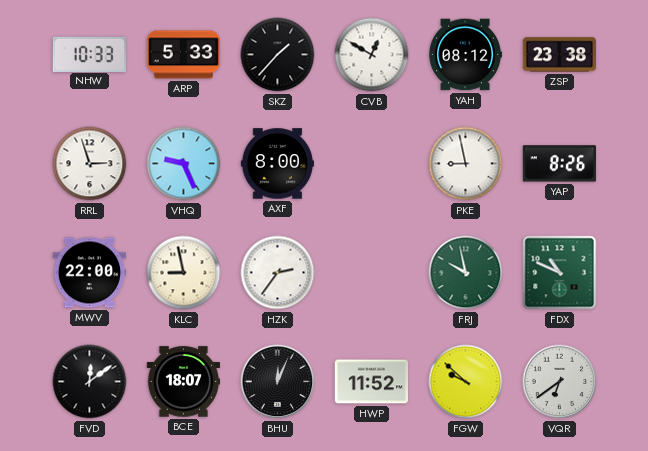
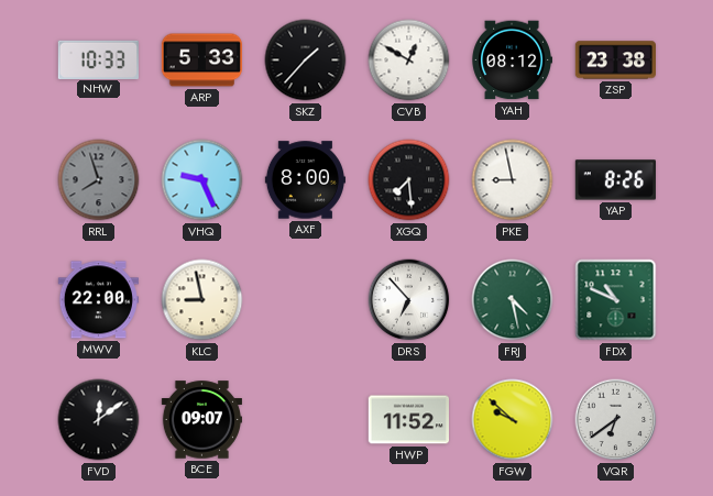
RRL: 2:57 -> 7:57 (99, 180)
RRL dial: white -> grey (99, 180)
XGQ: none -> 7:29 (409, 180)
HZK: 2:36 -> none (278, 273)
DRS: none -> 6:53 (409, 300)
FRJ: 9:58 -> 4:28 (513, 300)
BCE: 18:07 -> 09:07 (201, 420)
BHU: 12:04 -> none (278, 382)
